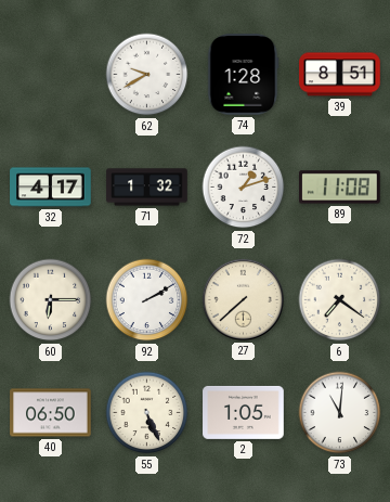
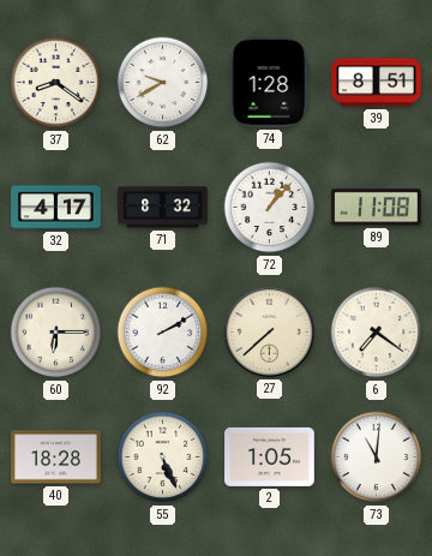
37: none -> 8:21 (56, 83)
71: 1:32 -> 8:32 (163, 208)
72: 1:12 -> 1:07 (270, 208)
40: 06:50 -> 18:28 (56, 458)
